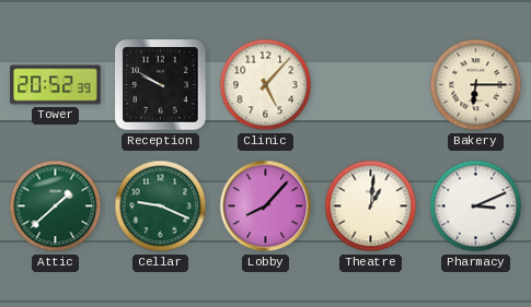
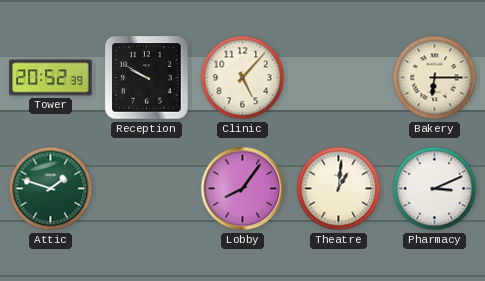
Attic: 1:38 -> 1:48 (51, 189)
Cellar: 9:19 -> none (161, 206)
Lobby: 8:07 -> 8:06 (243, 189)
